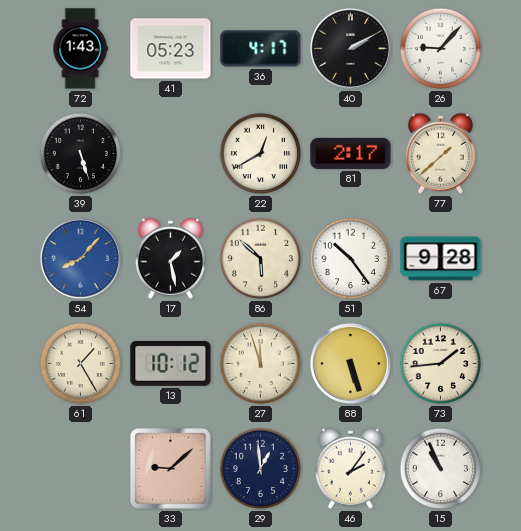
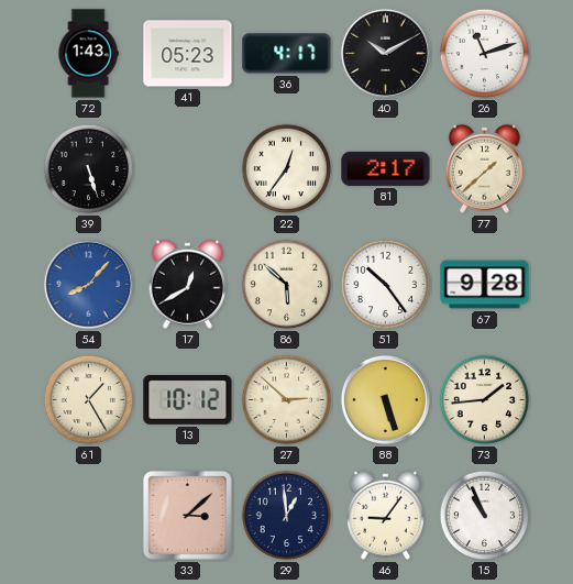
40: 2:10 -> 10:10 (385, 53)
26: 9:07 -> 11:12 (485, 54)
22: 12:40 -> 12:36 (287, 169)
17: 1:28 -> 12:40 (187, 284)
27: 11:57 -> 2:52 (287, 400)
33: 9:08 -> 3:08 (188, 516)
46: 2:06 -> 9:06 (385, 515)
